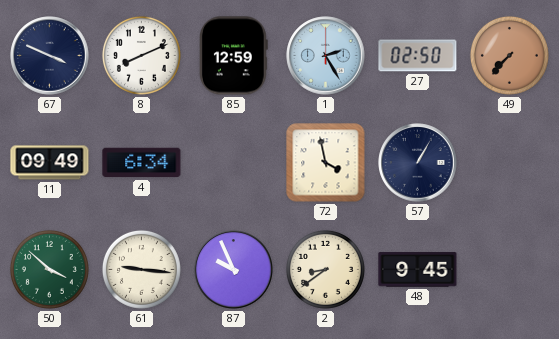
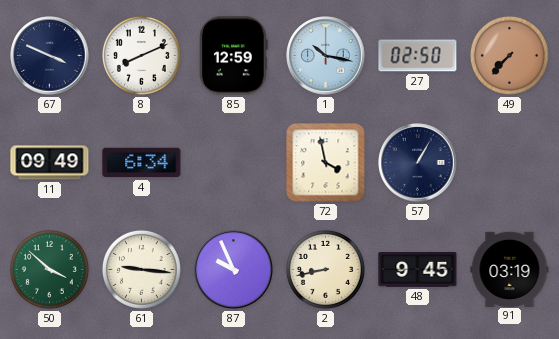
1: 2:25 -> 10:17 (326, 56)
2: 8:39 -> 8:43 (325, 269)
91: none -> 03:19 (510, 269)
